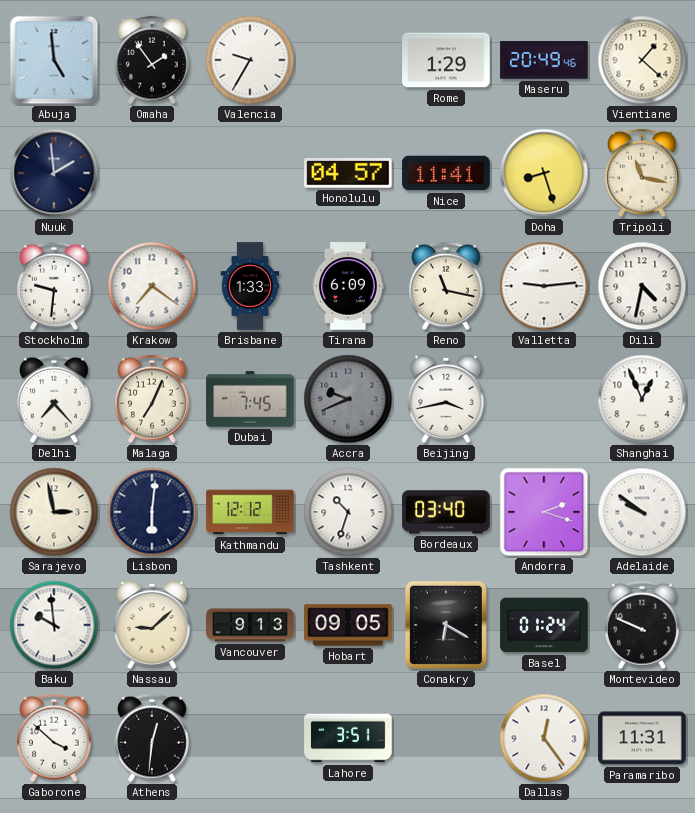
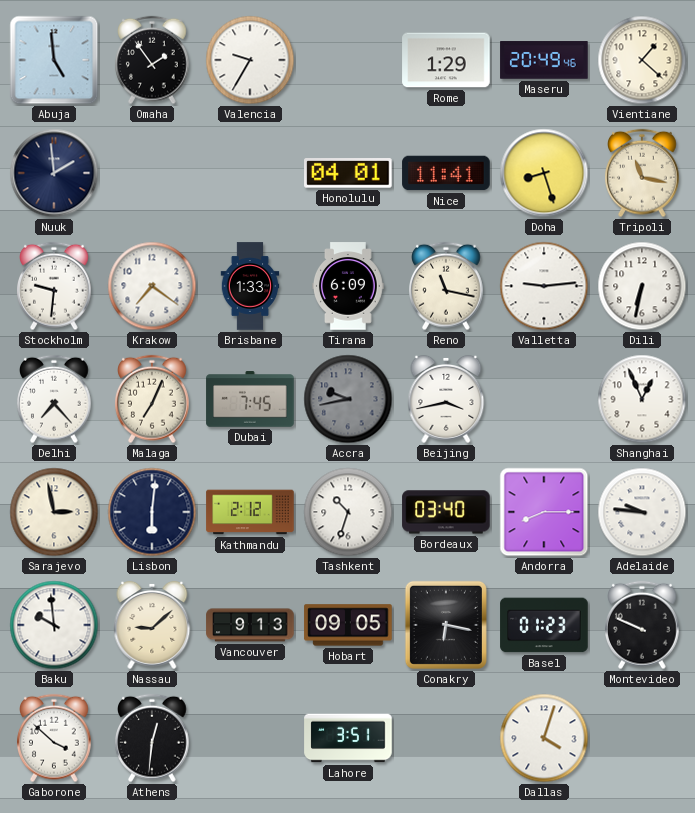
Honolulu: 04:57 -> 04:01 (348, 173)
Dili: 4:32 -> 6:32 (642, 286)
Accra: 9:41 -> 9:43 (348, 399)
Kathmandu: 12:12 -> 2:12 (250, 512)
Andorra: 2:18 -> 8:15 (544, 512)
Adelaide: 9:51 -> 9:46 (642, 512)
Conakry: 6:20 -> 6:17 (446, 625)
Basel: 01:24 -> 01:23 (544, 625)
Dallas: 12:24 -> 4:03 (544, 738)
Paramaribo: 11:31 -> none (642, 738)
